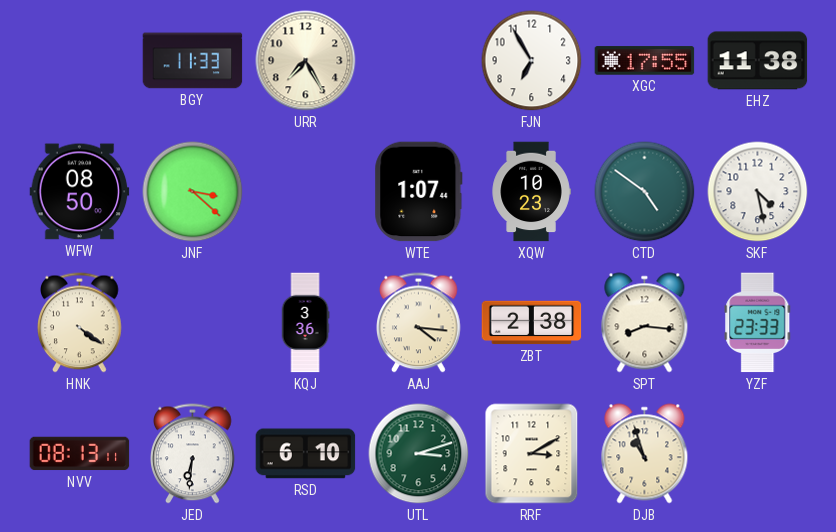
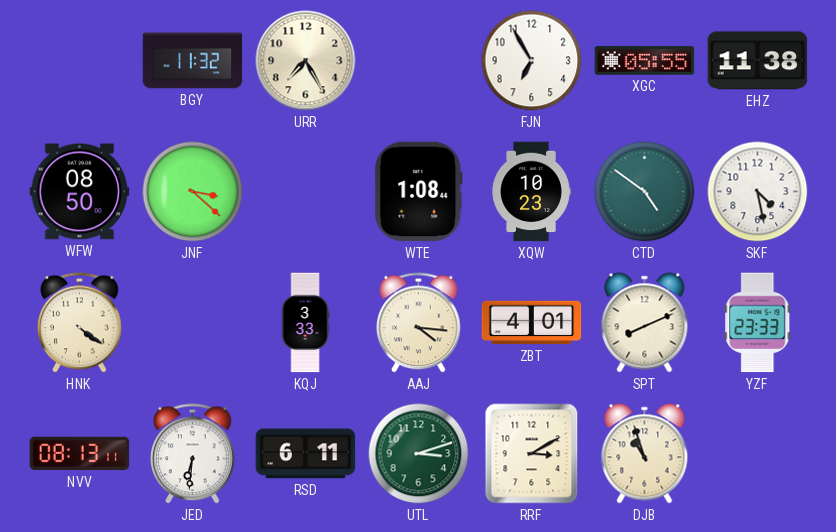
BGY: 11:33 -> 11:32 (193, 61)
XGC: 17:55 -> 05:55 (645, 61)
WTE: 1:07 -> 1:08 (419, 192)
KQJ: 3:36 -> 3:33 (305, 323)
ZBT: 2:38 -> 4:01 (532, 323)
SPT: 8:16 -> 8:11 (645, 323)
RSD: 6:10 -> 6:11 (306, 454)
